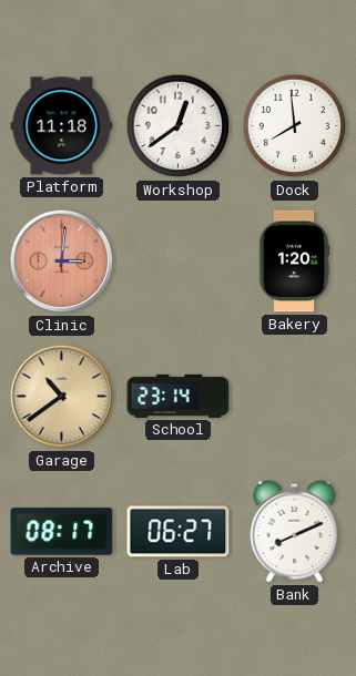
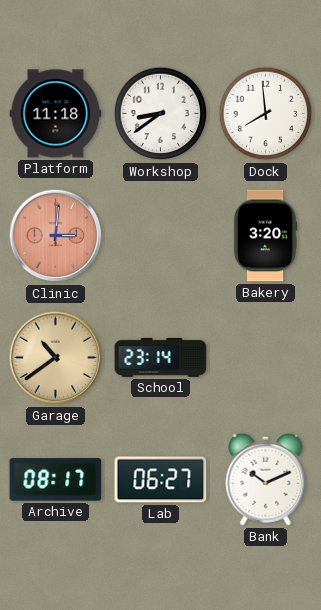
Workshop: 12:39 -> 8:39 (161, 114)
Bakery: 1:20 -> 3:20 (265, 236)
Bank: 8:11 -> 10:11 (266, 479)
